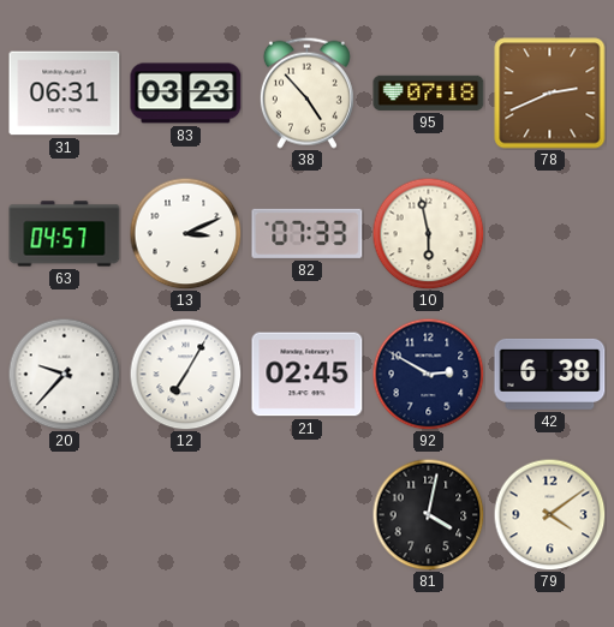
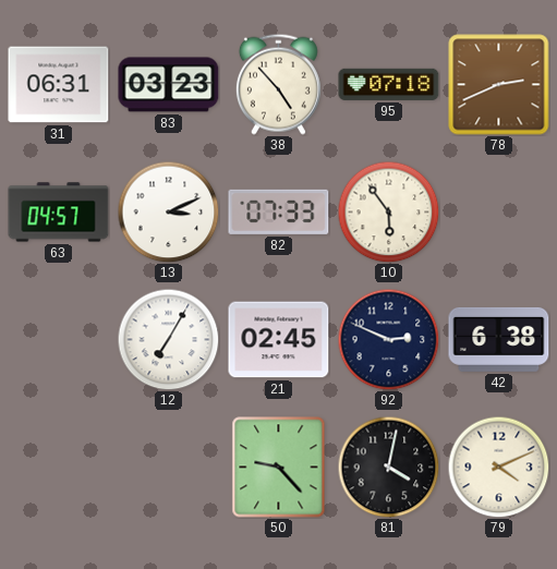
10: 5:58 -> 5:54 (388, 211)
20: 9:37 -> none (64, 374)
92: 2:50 -> 2:49 (388, 339)
50: none -> 9:23 (279, 468)
79: 4:09 -> 4:11 (498, 467)
